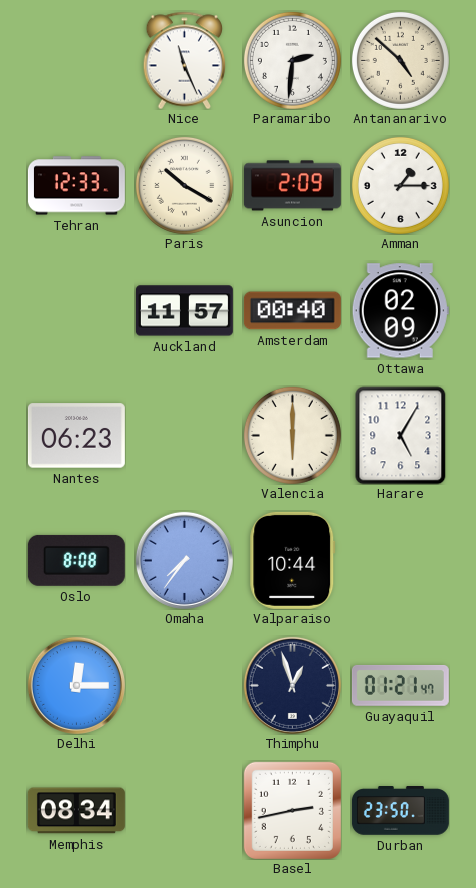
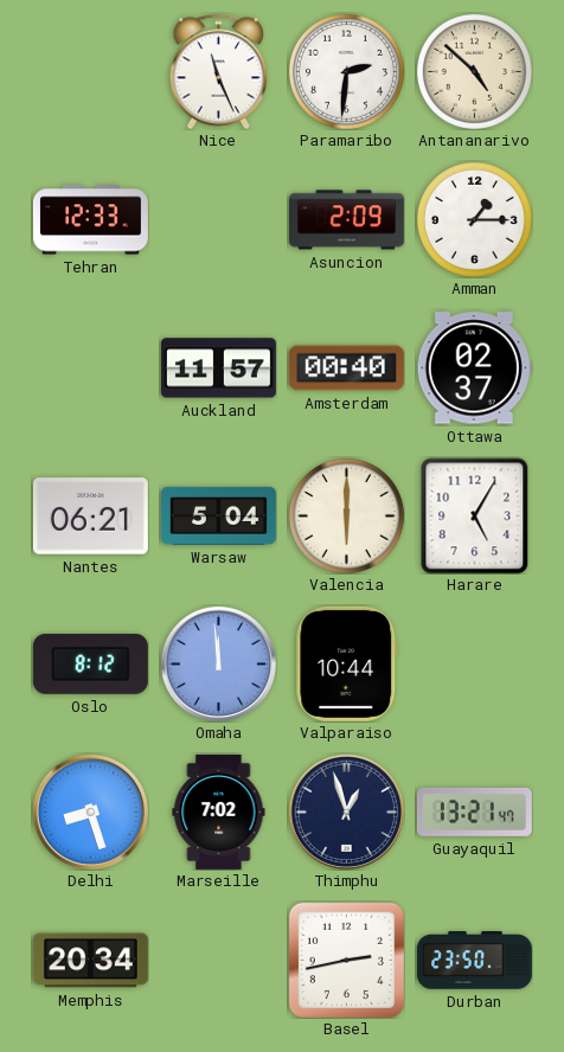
Paris: 10:20 -> none (184, 185)
Ottawa: 02:09 -> 02:37 (474, 368)
Nantes: 06:23 -> 06:21 (90, 517)
Warsaw: none -> 5:04 (218, 515)
Oslo: 8:08 -> 8:12 (90, 663)
Omaha: 7:36 -> 11:59 (218, 663)
Delhi: 12:15 -> 8:27 (90, 812)
Marseille: none -> 7:02 (219, 812)
Guayaquil: 01:21 -> 13:21 (474, 812)
Memphis: 08:34 -> 20:34 (90, 961)
